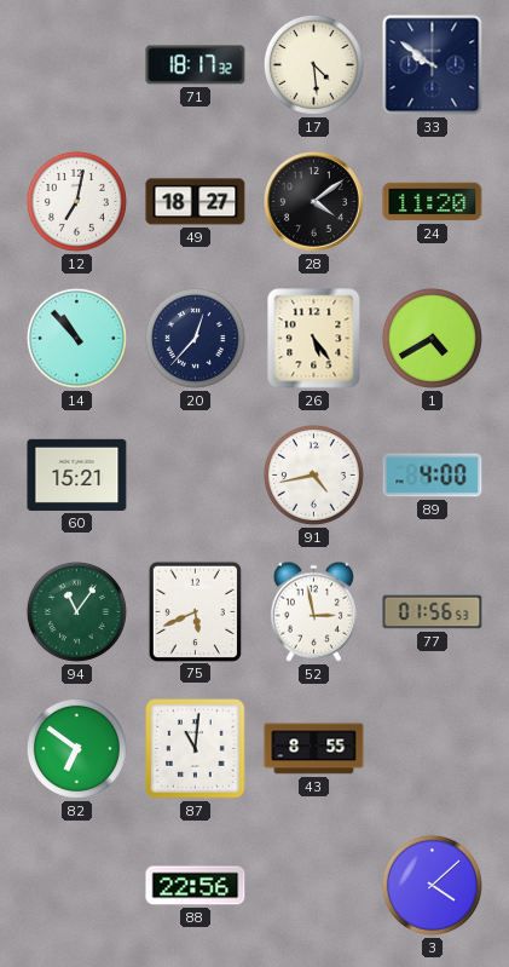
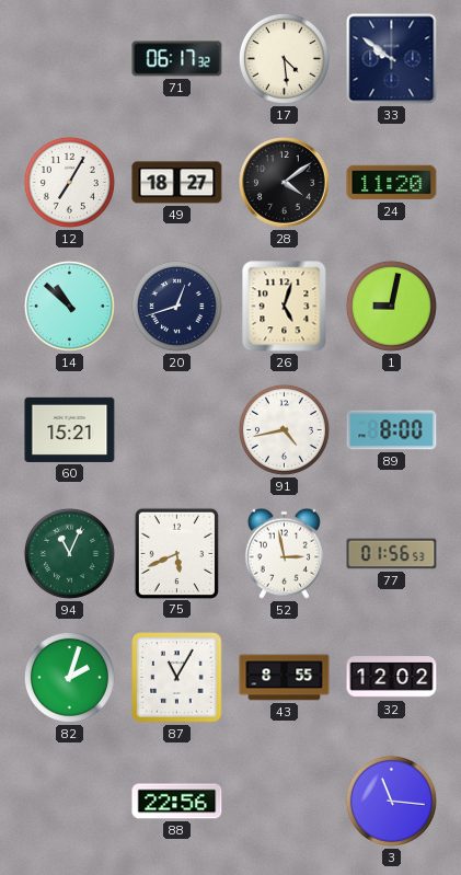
71: 18:17 -> 06:17 (177, 59)
12: 7:02 -> 7:05 (69, 182)
14: 10:53 -> 10:52 (69, 306)
20: 12:37 -> 12:42 (176, 306)
26: 5:24 -> 5:03 (285, 307)
1: 4:40 -> 9:02 (391, 306)
89: 4:00 -> 8:00 (392, 430)
94: 11:06 -> 11:04 (69, 553)
82: 6:51 -> 2:03 (69, 677)
87: 11:01 -> 11:05 (177, 678)
32: none -> 12:02 (392, 678)
3: 4:08 -> 11:16 (391, 801)
